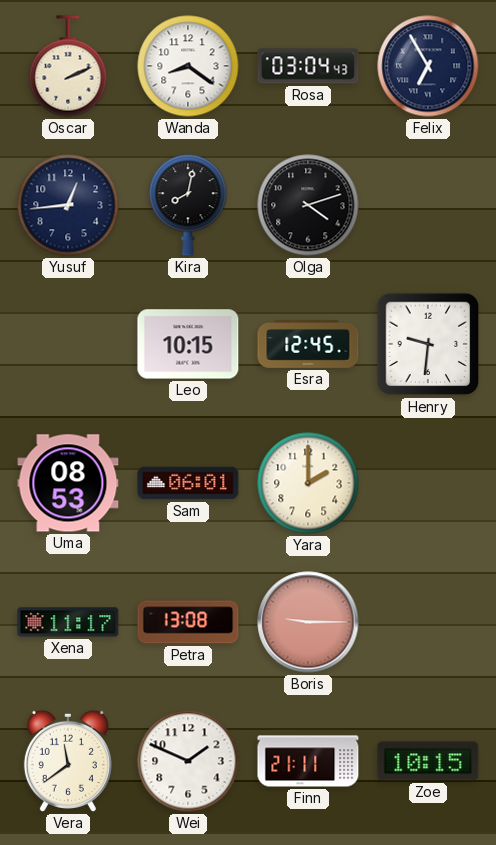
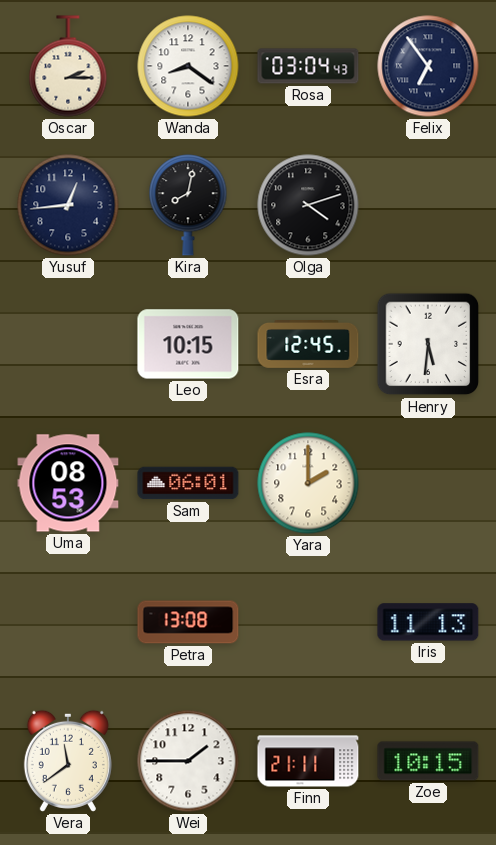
Oscar: 2:11 -> 2:15 (68, 66)
Felix: 6:55 -> 6:54 (428, 66)
Henry: 9:31 -> 5:31 (428, 344)
Xena: 11:17 -> none (68, 622)
Boris: 9:15 -> none (308, 622)
Iris: none -> 11:13 (428, 622)
Wei: 1:49 -> 1:45 (188, 761)
